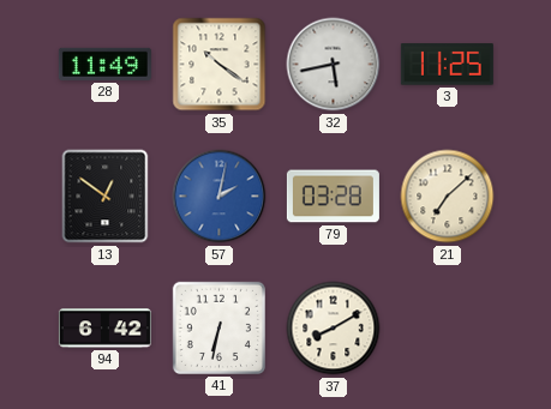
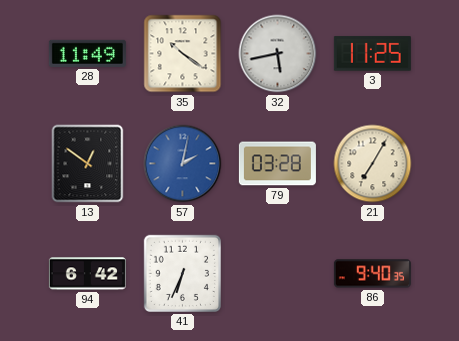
21: 7:08 -> 7:05 (373, 164)
41: 6:32 -> 6:34 (182, 273)
37: 8:10 -> none (334, 329)
86: none -> 9:40 (372, 274)
